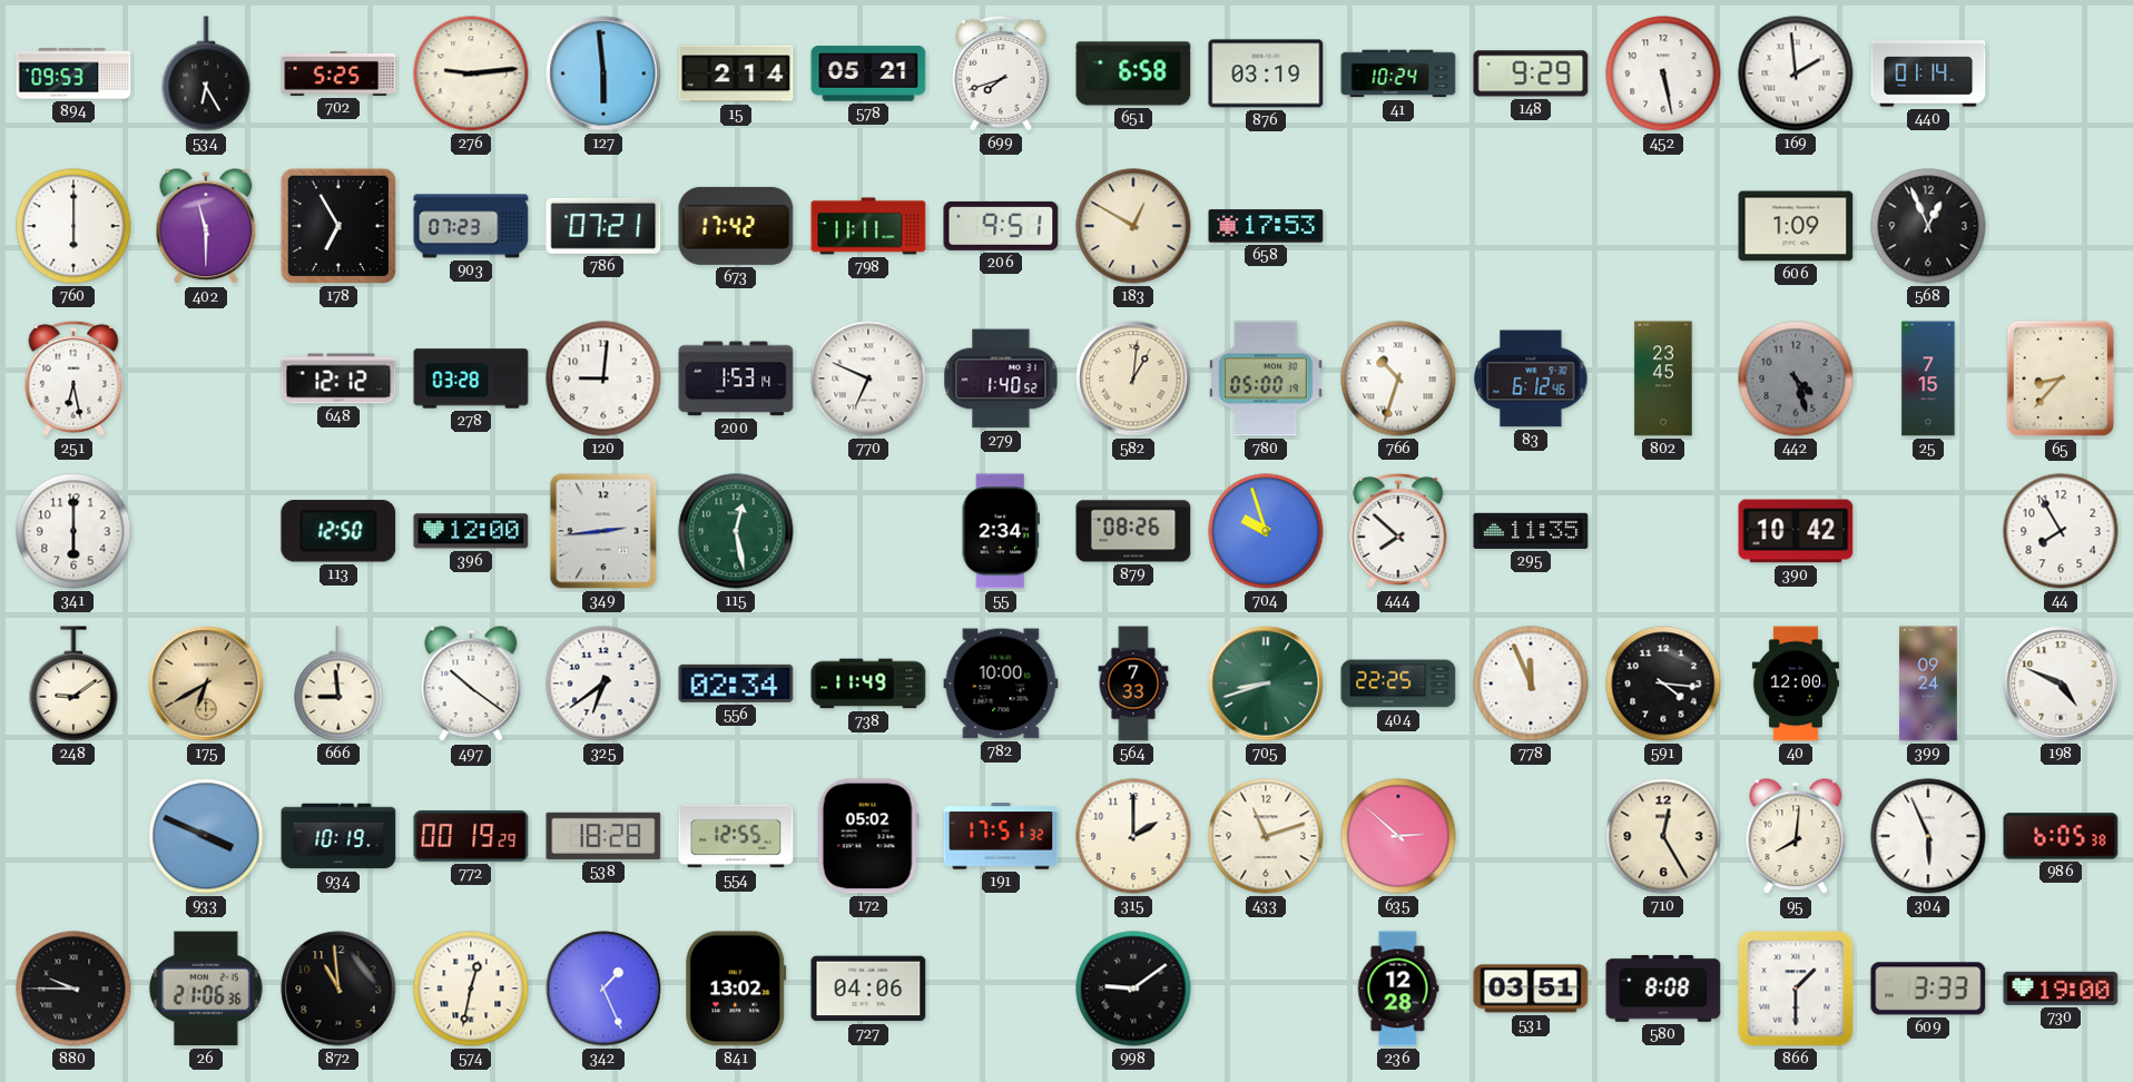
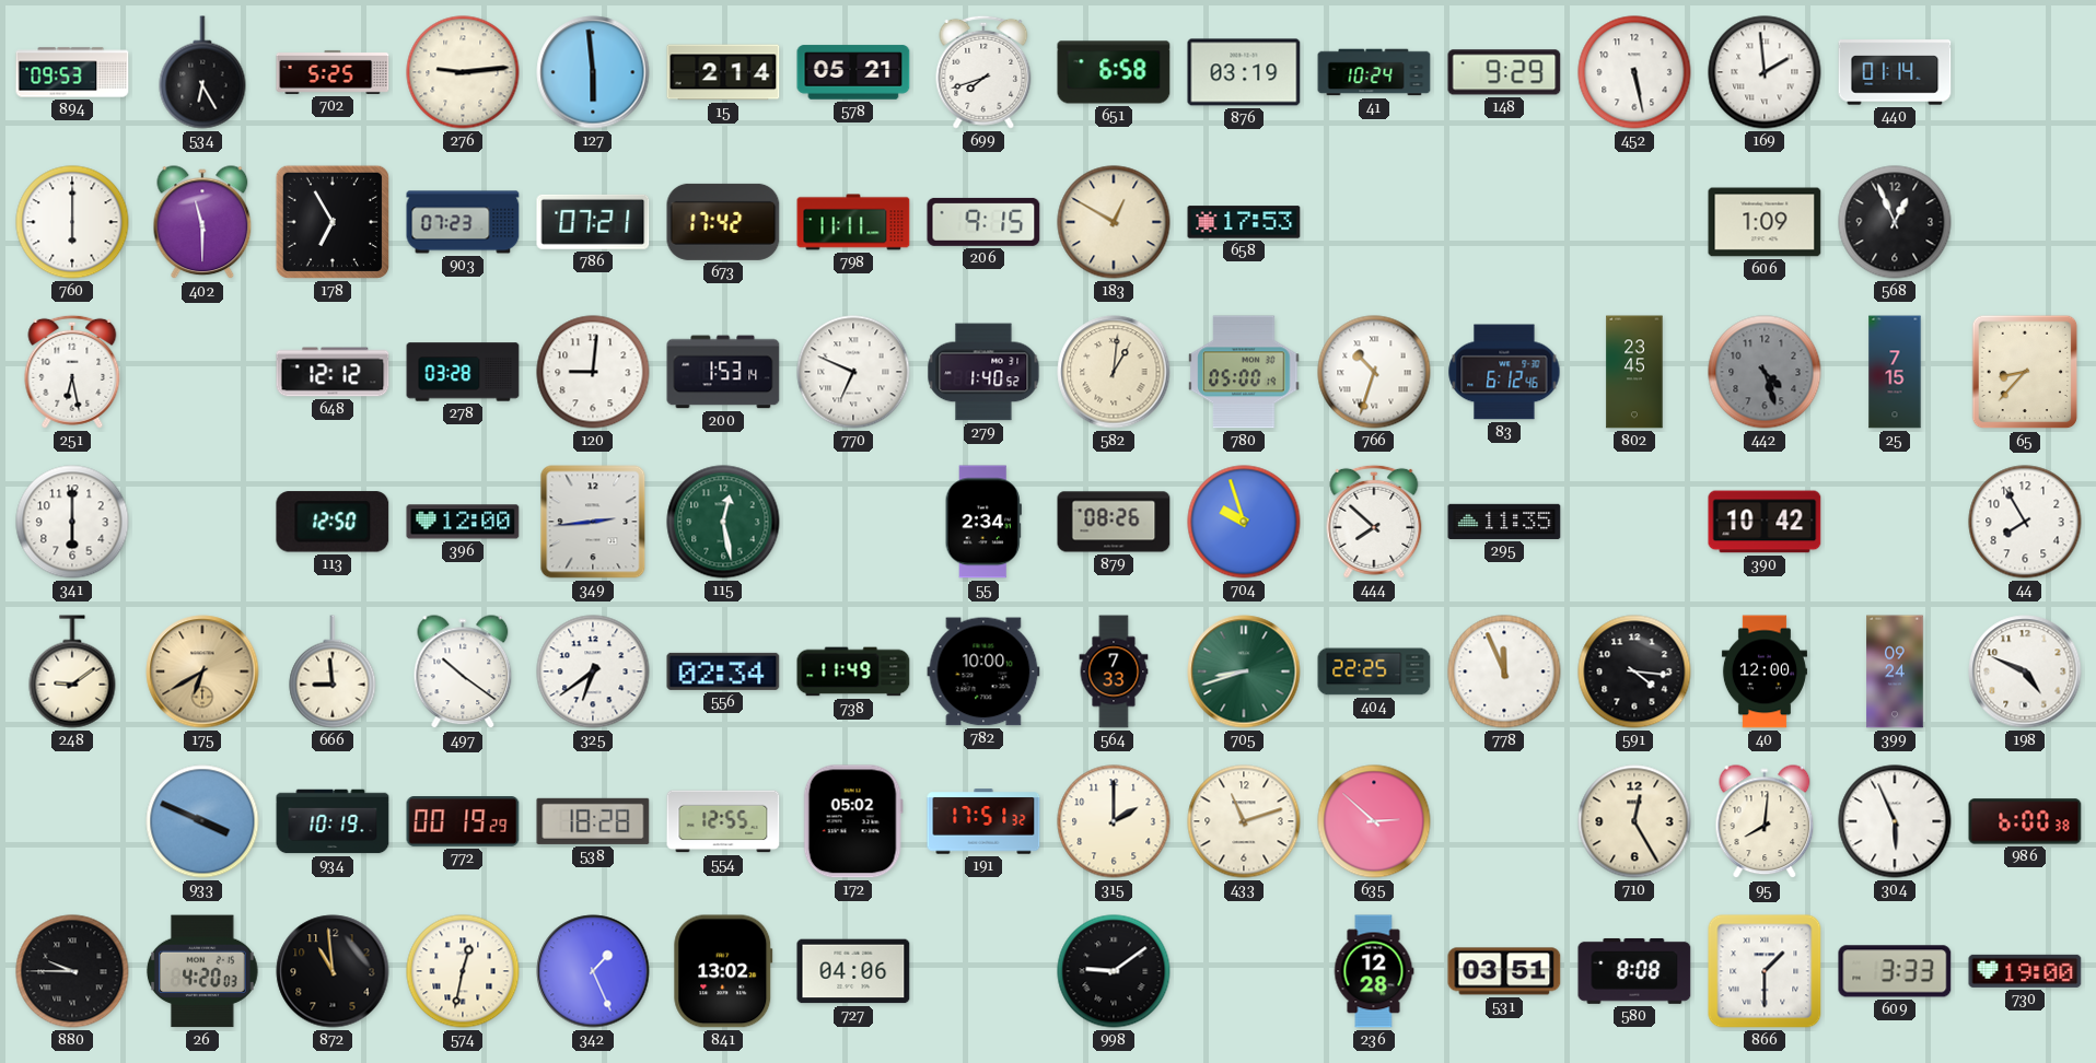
206: 9:51 -> 9:15 (983, 222)
986: 6:05 -> 6:00 (2025, 821)
26: 21:06 -> 4:20 (202, 971)
